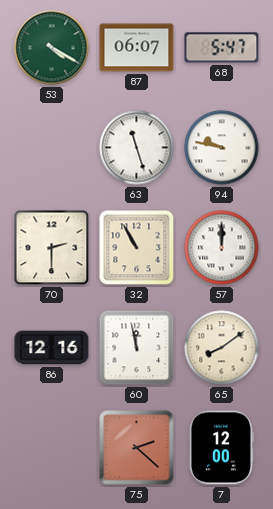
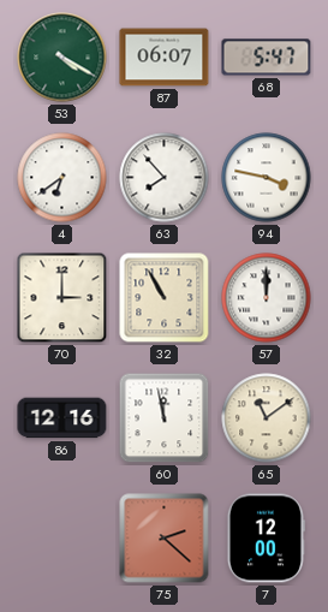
4: none -> 6:39 (62, 178)
63: 11:27 -> 7:53 (165, 178)
94: 9:47 -> 3:47 (267, 178)
70: 2:30 -> 3:00 (62, 298)
65: 8:09 -> 11:09 (267, 418)
